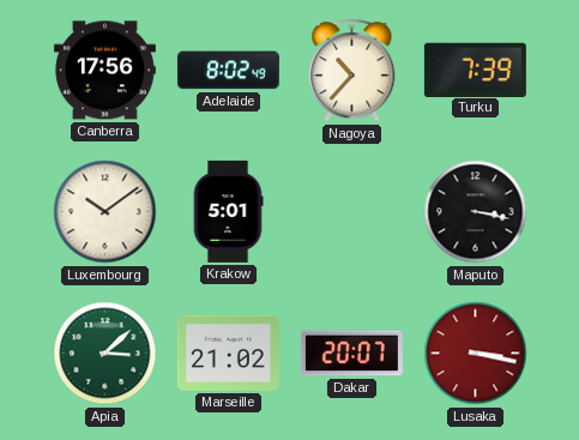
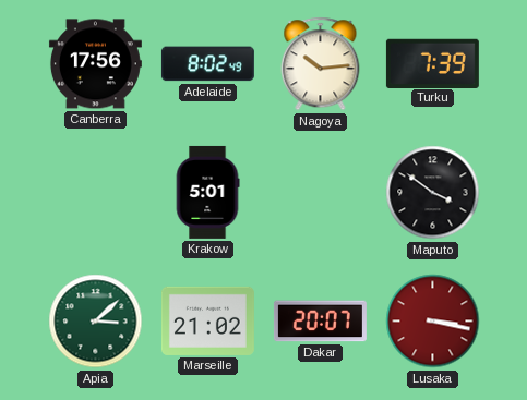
Nagoya: 10:37 -> 10:14 (321, 64)
Luxembourg: 10:09 -> none (105, 212)
Maputo: 3:17 -> 3:51 (433, 193)
